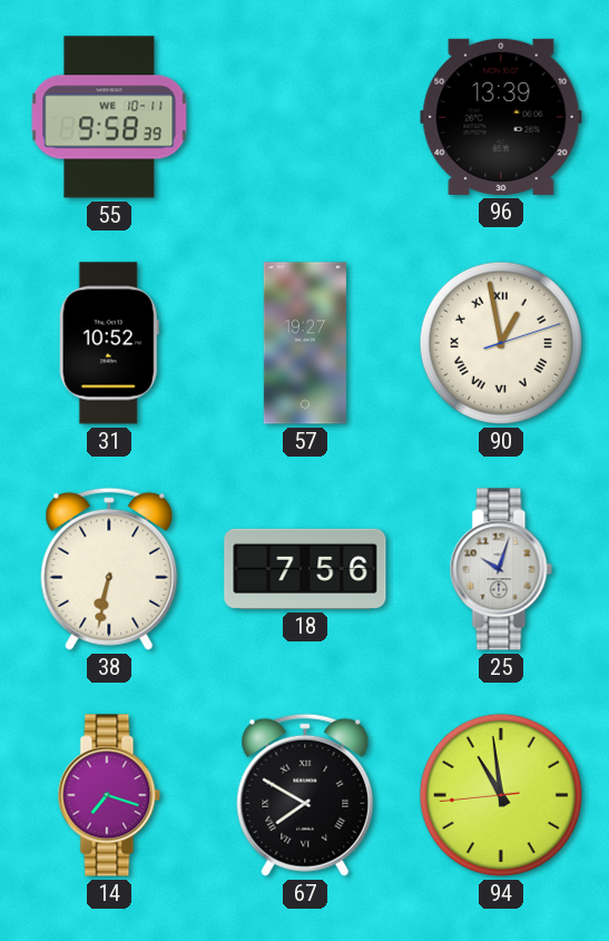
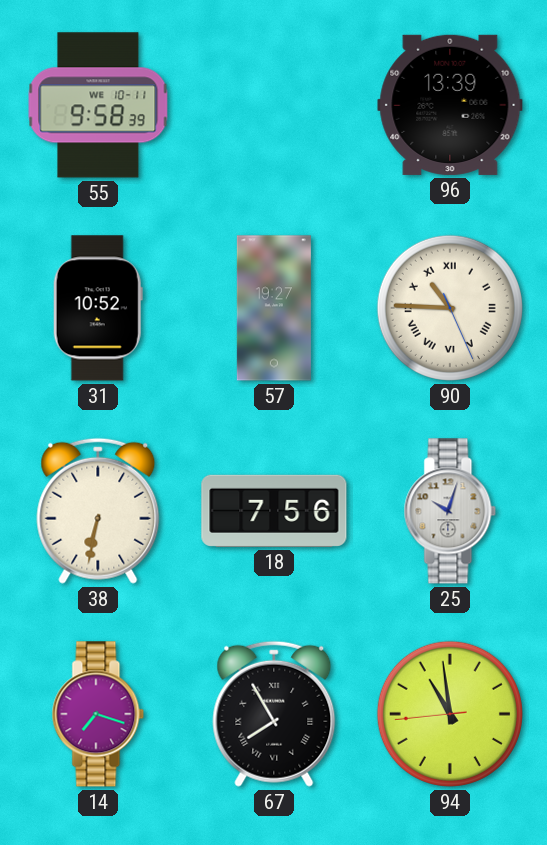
90: 12:58 -> 10:45 (450, 308)
67: 7:50 -> 7:55 (274, 714)
